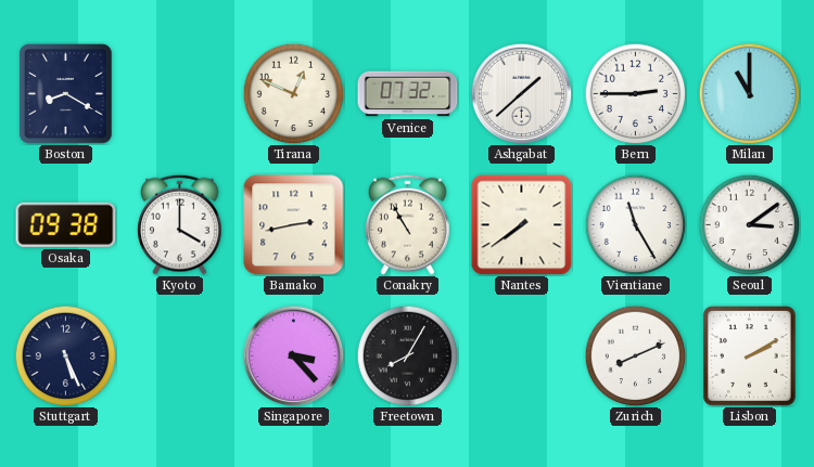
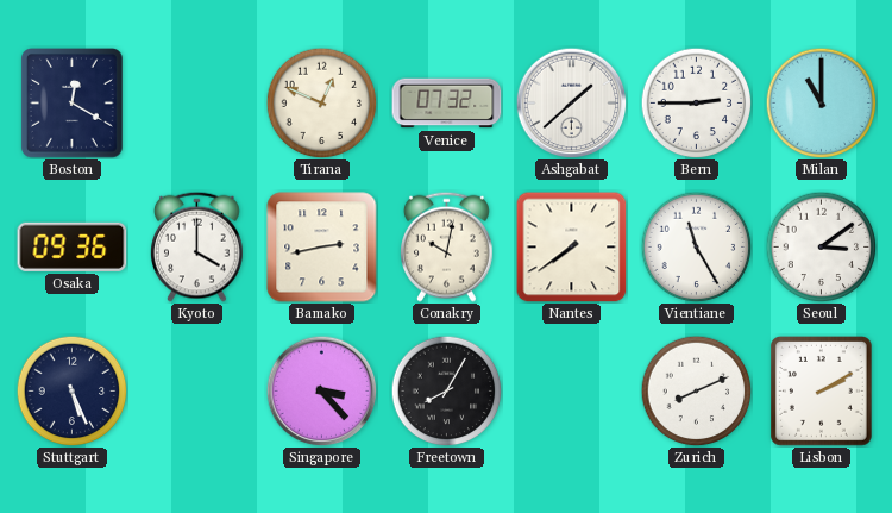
Boston: 8:20 -> 12:20 (73, 104)
Osaka: 09:38 -> 09:36 (73, 246)
Conakry: 10:55 -> 10:02 (447, 246)
